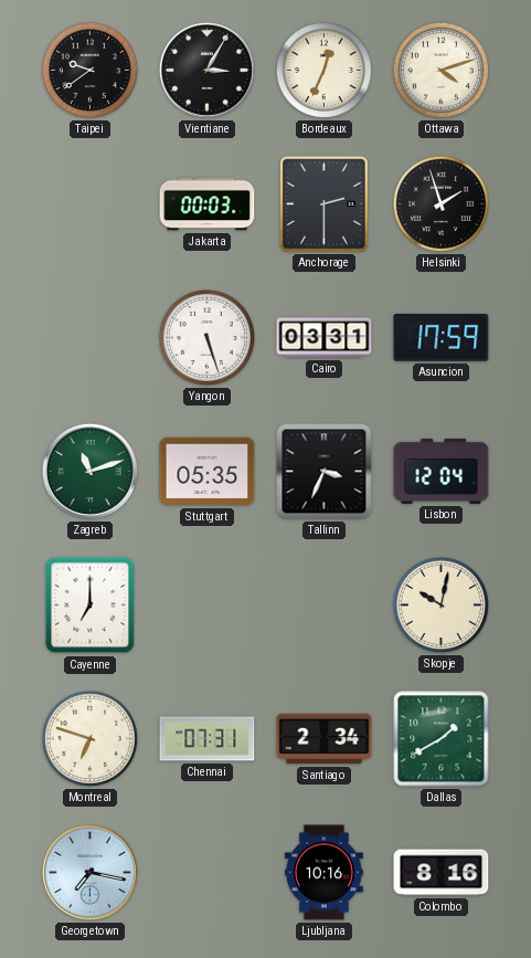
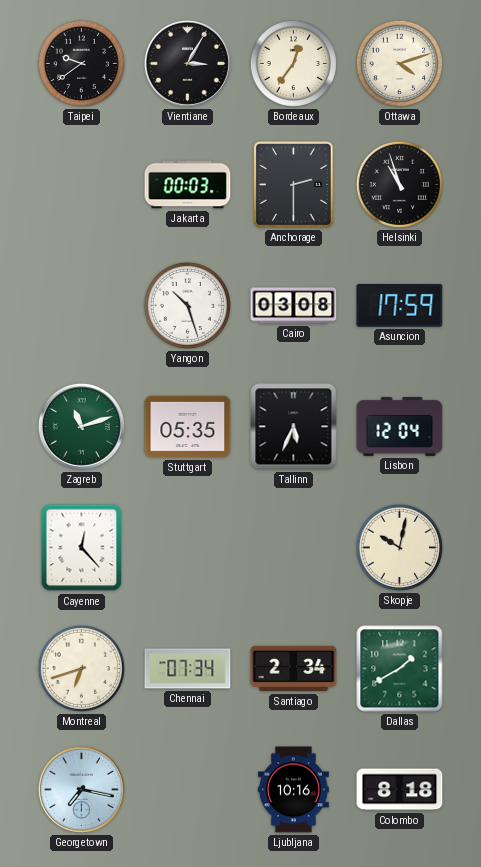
Bordeaux: 12:34 -> 12:36 (293, 63)
Helsinki: 1:57 -> 10:57 (399, 184)
Yangon: 5:27 -> 10:27 (187, 305)
Cairo: 03:31 -> 03:08 (294, 306)
Tallinn: 3:34 -> 5:34 (294, 427)
Cayenne: 7:00 -> 12:23 (82, 548)
Montreal: 6:48 -> 6:42 (81, 668)
Chennai: 07:31 -> 07:34 (188, 669)
Colombo: 8:16 -> 8:18 (400, 790)
